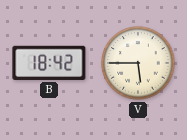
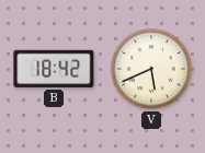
V: 5:45 -> 5:41 (151, 69)
